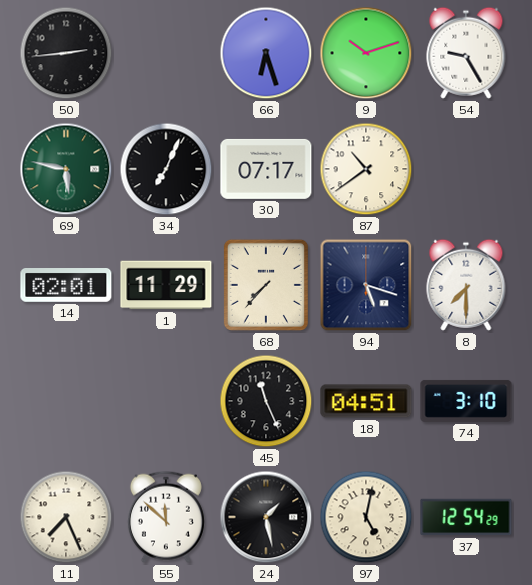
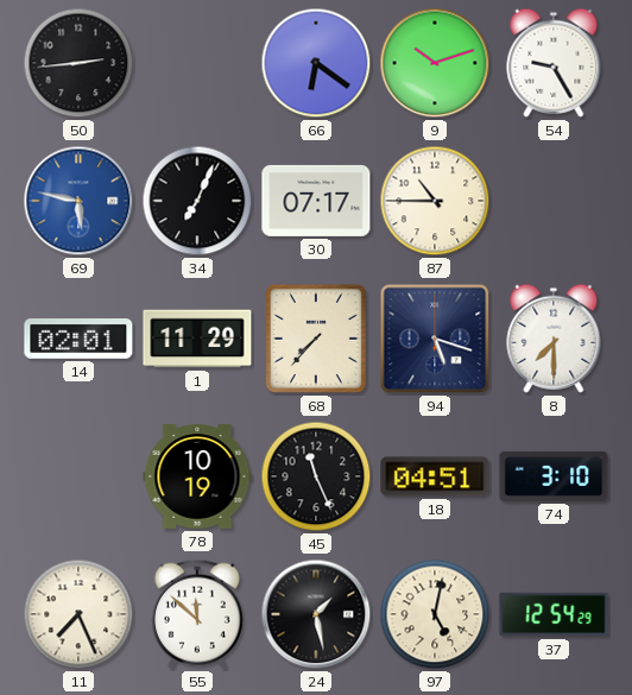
66: 6:27 -> 6:21 (316, 63)
69 dial: green -> blue (78, 201)
87: 10:39 -> 10:45 (435, 201)
78: none -> 10:19 (197, 476)
